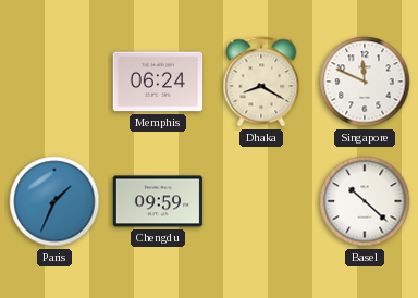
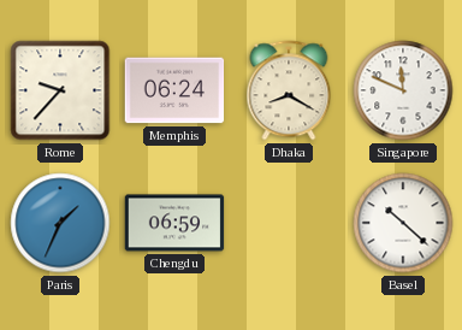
Rome: none -> 9:37 (60, 90)
Chengdu: 09:59 -> 06:59 (174, 223)
